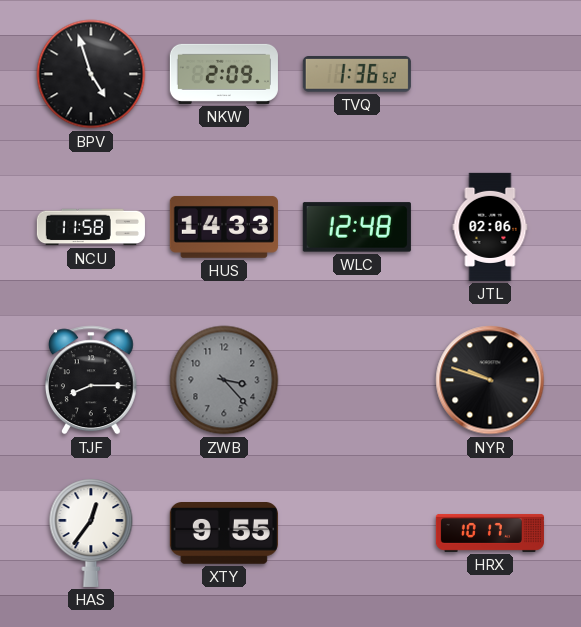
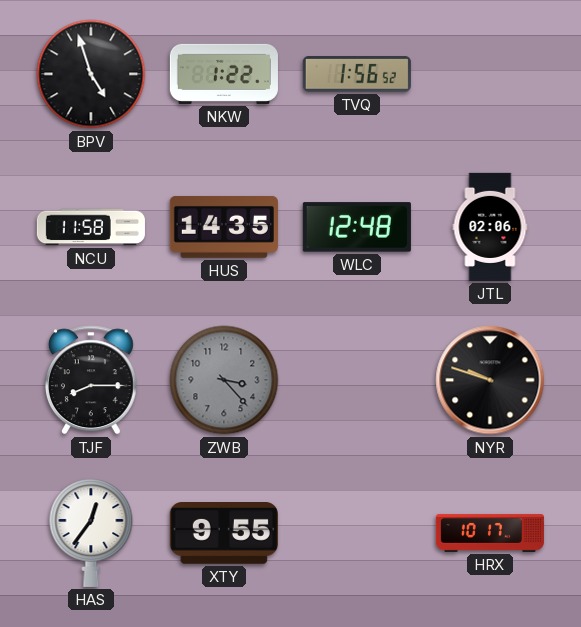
NKW: 2:09 -> 1:22 (224, 74)
TVQ: 1:36 -> 1:56 (357, 75)
HUS: 14:33 -> 14:35 (224, 227)
